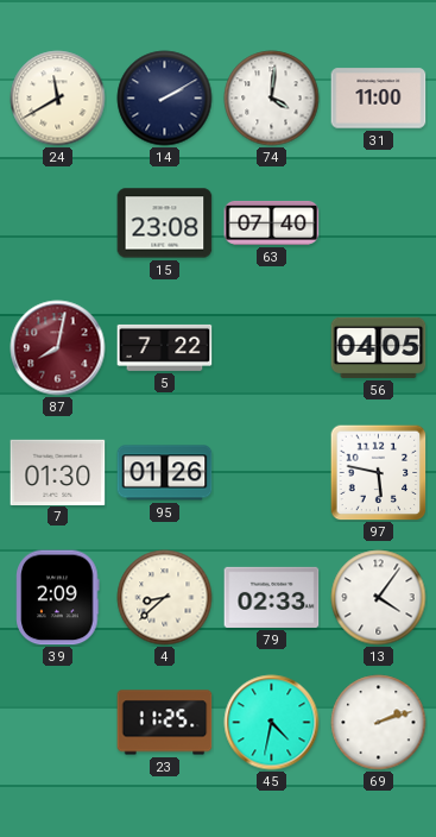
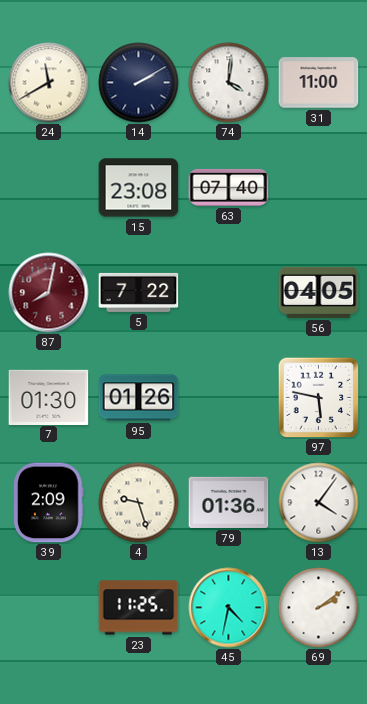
4: 8:38 -> 9:27 (139, 503)
79: 02:33 -> 01:36 (229, 502)
69: 2:12 -> 2:09 (319, 608)
